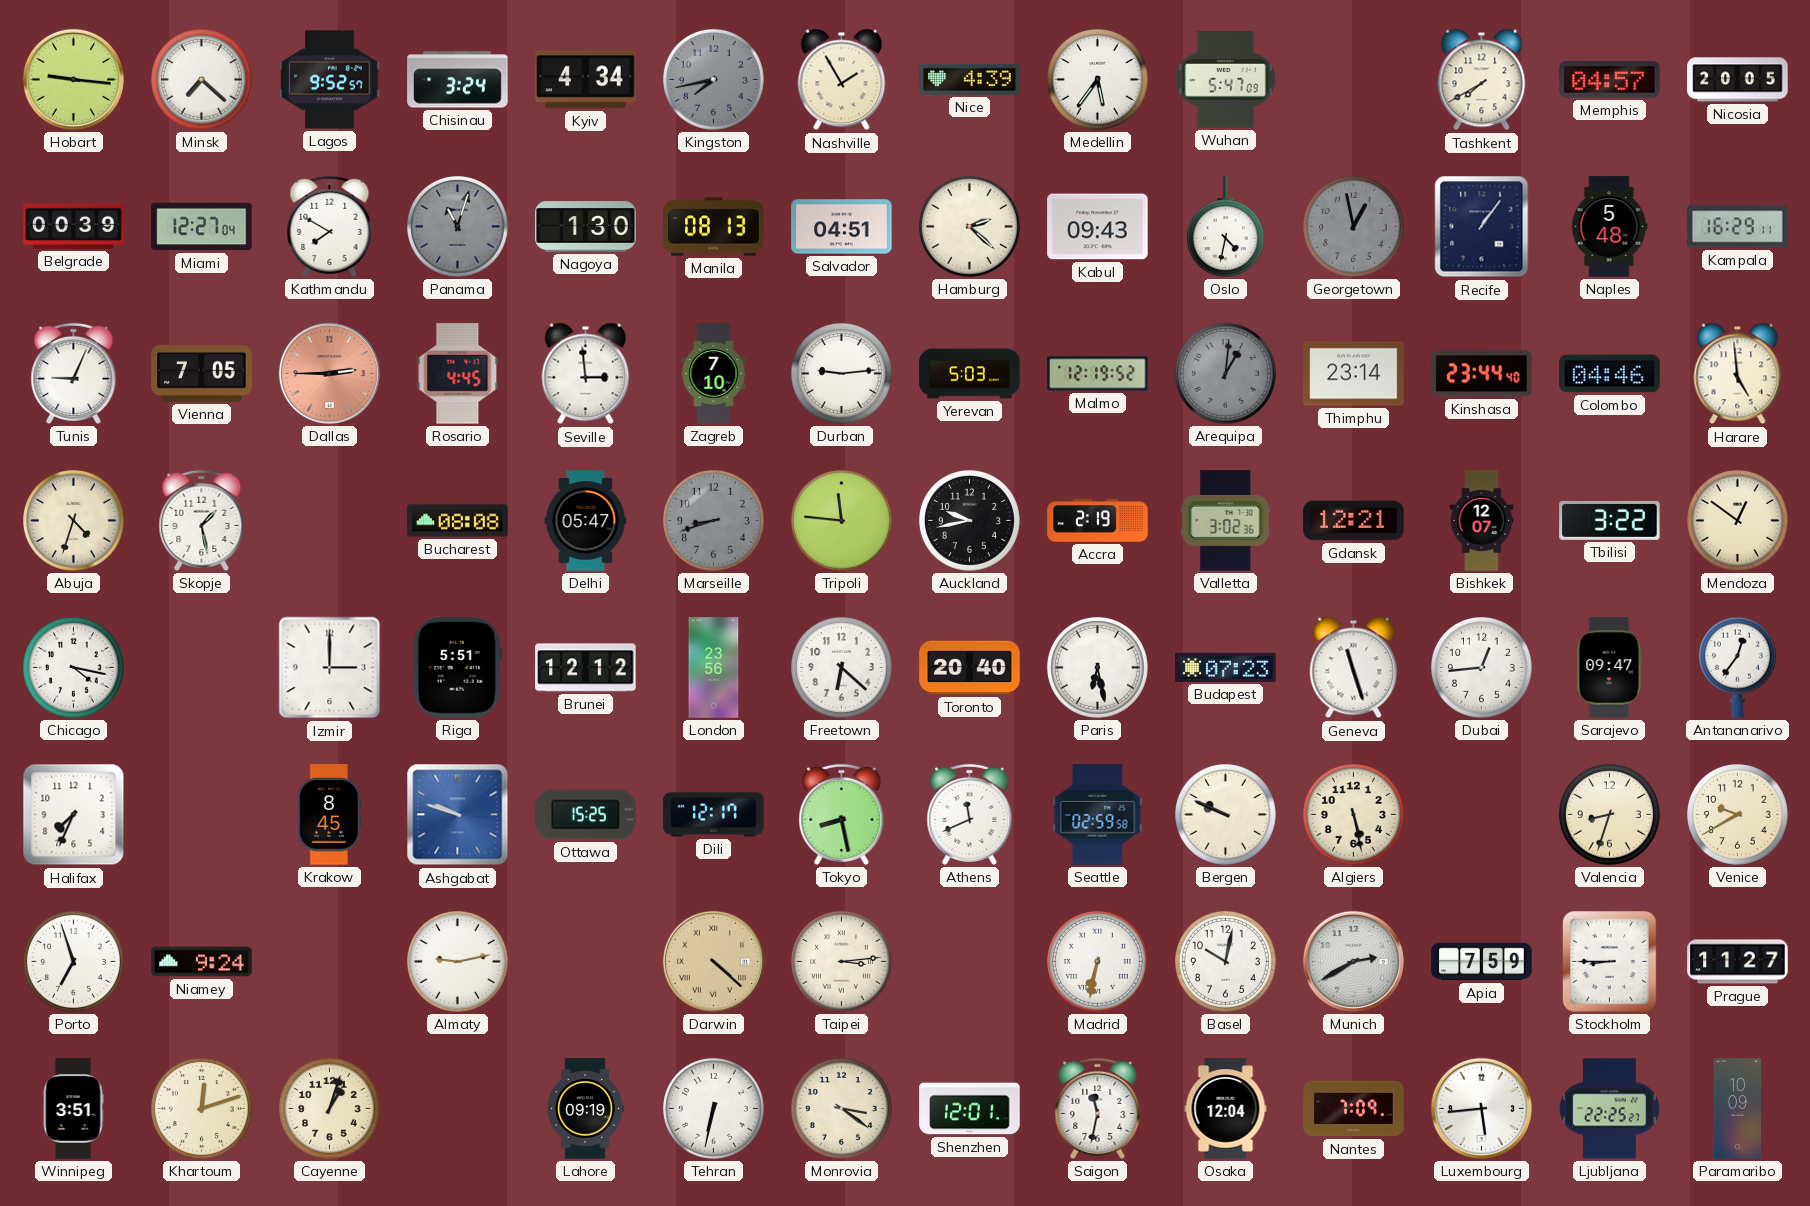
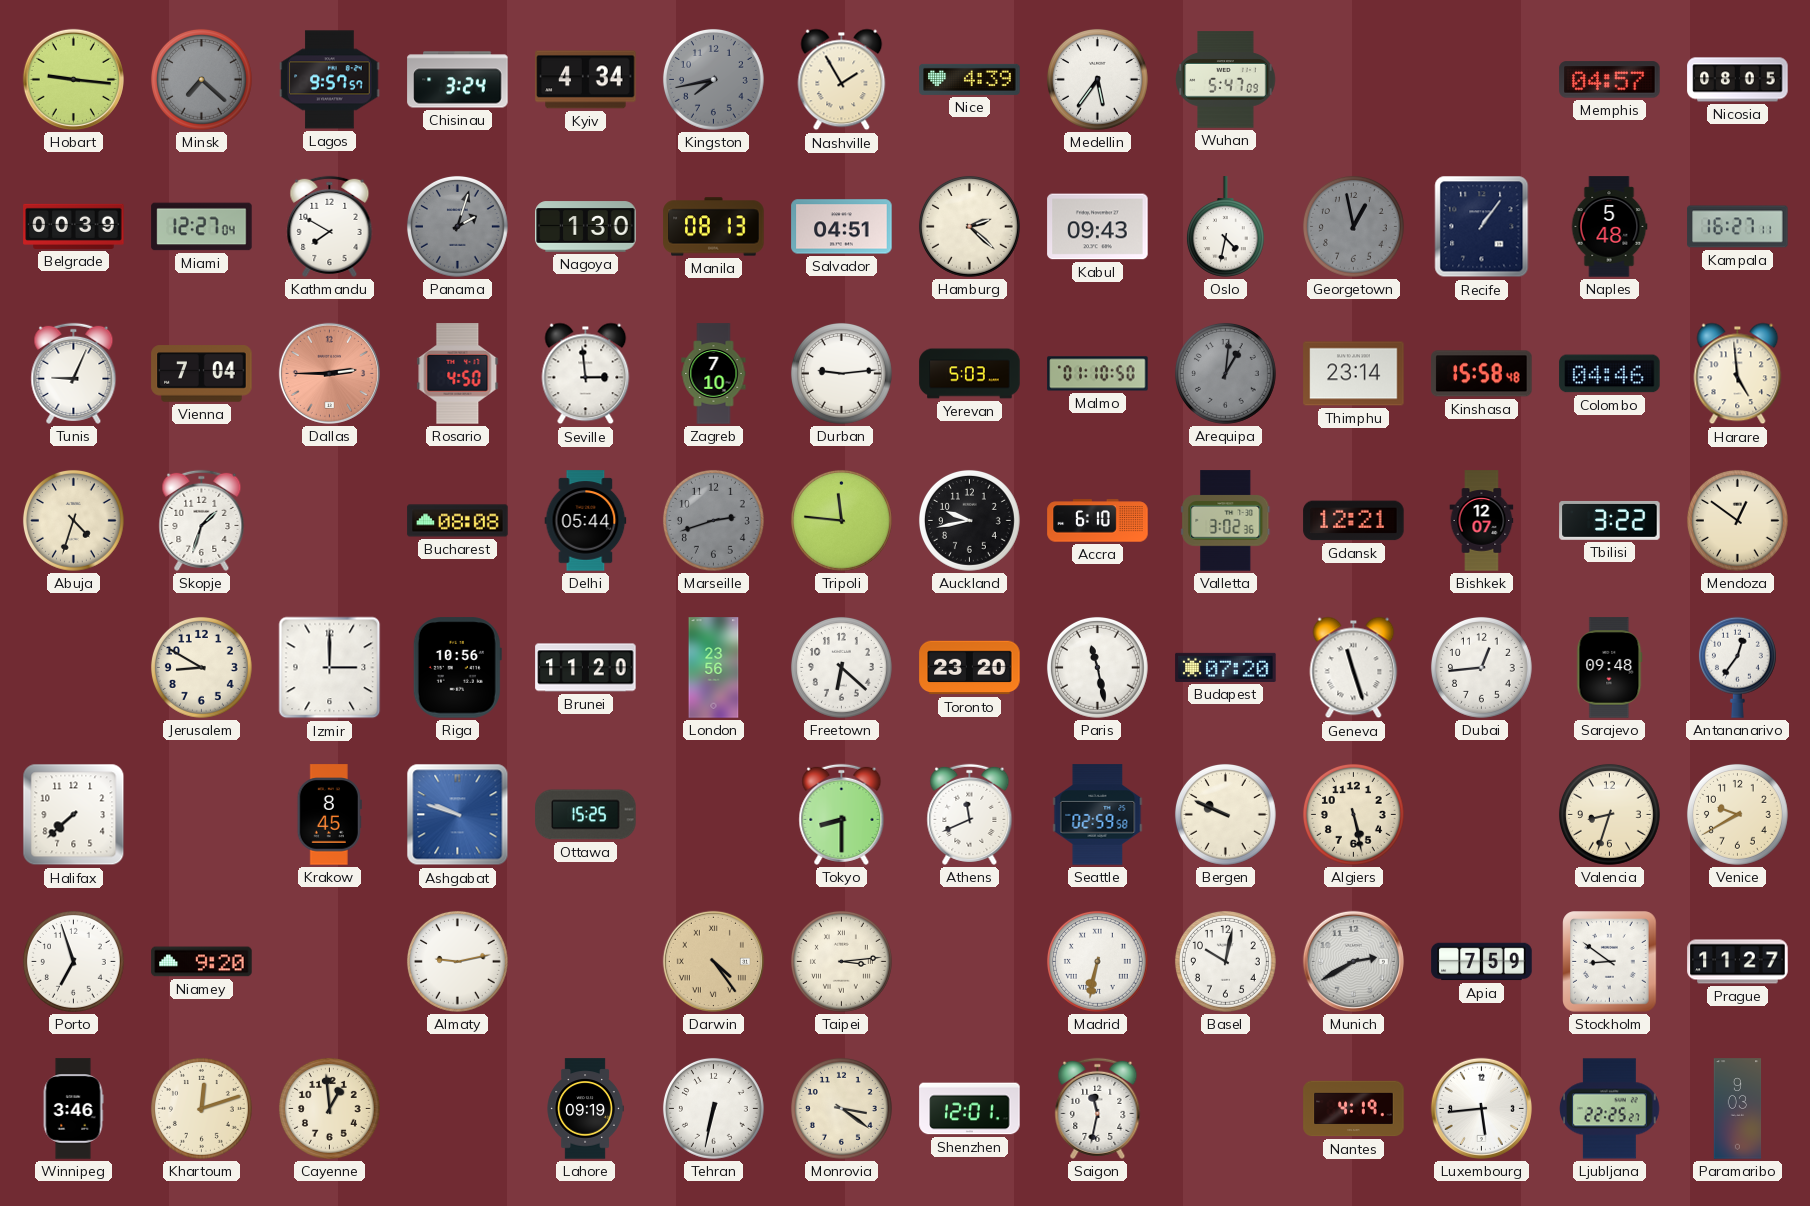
Minsk dial: white -> grey (201, 79)
Lagos: 9:52 -> 9:57 (330, 80)
Tashkent: 7:40 -> none (1482, 80)
Nicosia: 20:05 -> 08:05 (1738, 80)
Panama: 11:03 -> 2:03 (457, 226)
Kampala: 16:29 -> 16:27 (1738, 227)
Vienna: 7:05 -> 7:04 (202, 374)
Rosario: 4:45 -> 4:50 (458, 374)
Malmo: 12:19 -> 01:10 (1098, 374)
Kinshasa: 23:44 -> 15:58 (1482, 374)
Skopje: 1:28 -> 1:33 (202, 520)
Delhi: 05:47 -> 05:44 (586, 521)
Marseille: 8:42 -> 2:42 (713, 520)
Accra: 2:19 -> 6:10 (1098, 521)
Chicago: 4:17 -> none (73, 667)
Jerusalem: none -> 8:50 (201, 667)
Riga: 5:51 -> 10:56 (457, 668)
Brunei: 12:12 -> 11:20 (586, 668)
Toronto: 20:40 -> 23:20 (970, 668)
Paris: 6:28 -> 11:28 (1097, 667)
Budapest: 07:23 -> 07:20 (1226, 667)
Sarajevo: 09:47 -> 09:48 (1610, 668)
Halifax: 7:34 -> 7:38 (74, 815)
Dili: 12:17 -> none (714, 815)
Tokyo: 8:28 -> 8:30 (842, 814)
Niamey: 9:24 -> 9:20 (202, 962)
Darwin: 4:22 -> 4:24 (713, 961)
Stockholm: 8:45 -> 8:51 (1610, 962)
Winnipeg: 3:51 -> 3:46 (73, 1109)
Cayenne: 1:03 -> 12:59 (329, 1108)
Osaka: 12:04 -> none (1226, 1109)
Nantes: 7:09 -> 4:19 (1354, 1109)
Paramaribo: 10:09 -> 9:03 (1738, 1109)
